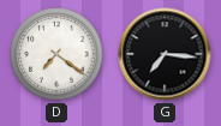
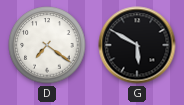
G: 7:16 -> 5:50 (137, 45)
